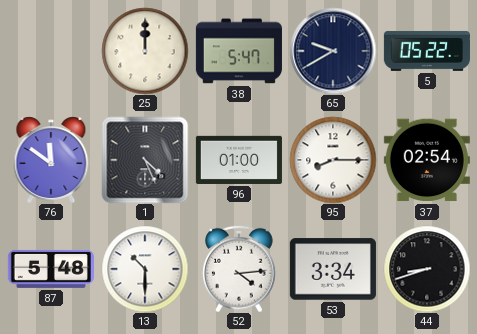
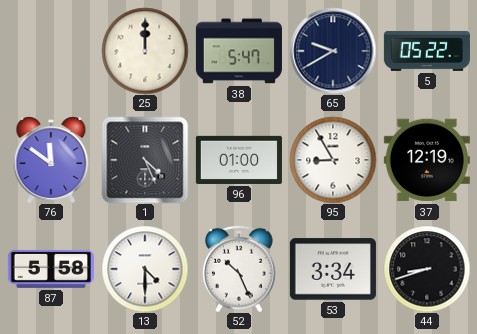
95: 8:15 -> 8:55 (333, 160)
37: 02:54 -> 12:19 (427, 160)
87: 5:48 -> 5:58 (51, 269)
13: 10:30 -> 4:30 (145, 269)
52: 4:14 -> 10:26 (240, 269)
